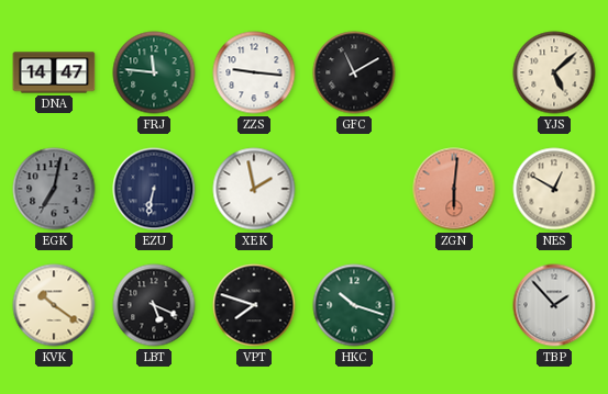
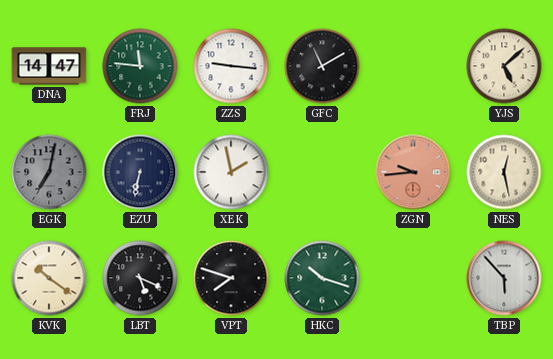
ZGN: 6:01 -> 9:44 (413, 172)
NES: 12:50 -> 12:28 (504, 172)
TBP: 1:53 -> 5:53 (504, 278)
